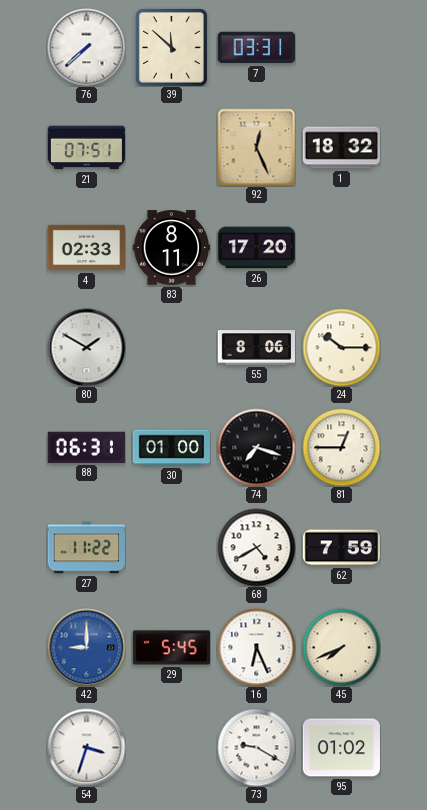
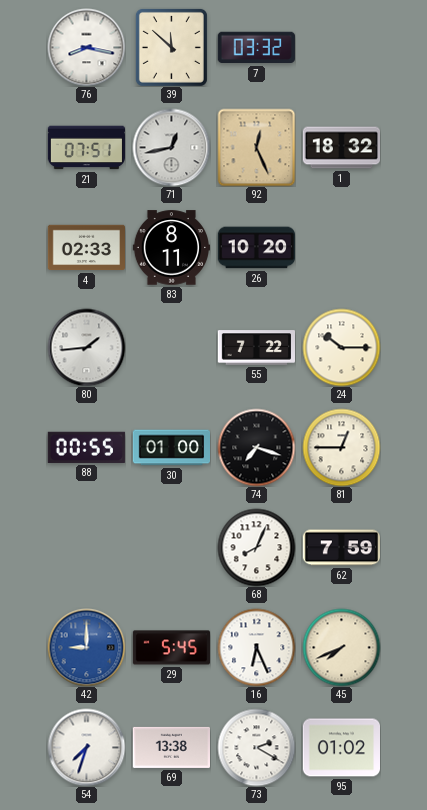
76: 7:38 -> 8:17 (86, 47)
7: 03:31 -> 03:32 (256, 48)
71: none -> 12:43 (171, 147)
26: 17:20 -> 10:20 (256, 248)
80: 1:50 -> 1:44 (86, 347)
55: 8:06 -> 7:22 (256, 348)
88: 06:31 -> 00:55 (86, 447)
27: 11:22 -> none (86, 548)
68: 4:40 -> 8:04 (256, 547)
54: 3:33 -> 7:33 (86, 747)
69: none -> 13:38 (171, 747)
73: 9:20 -> 2:20 (256, 747)
